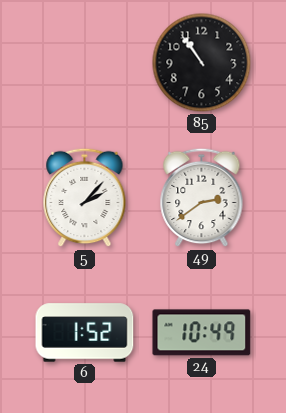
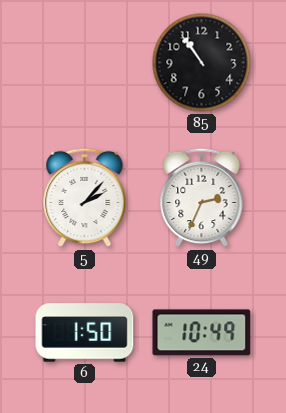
49: 2:39 -> 2:34 (202, 198)
6: 1:52 -> 1:50 (85, 333)
